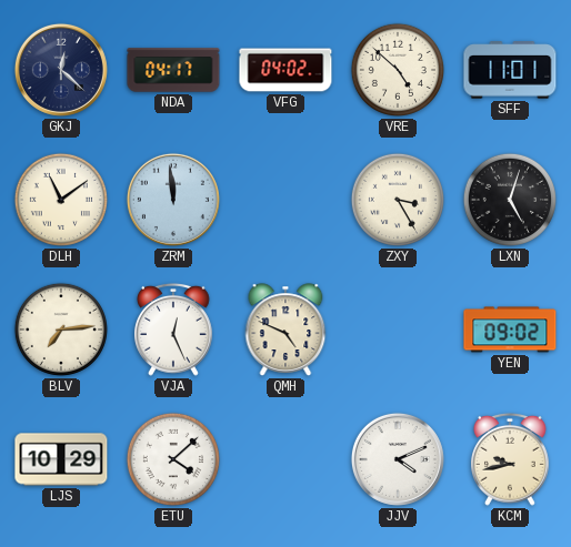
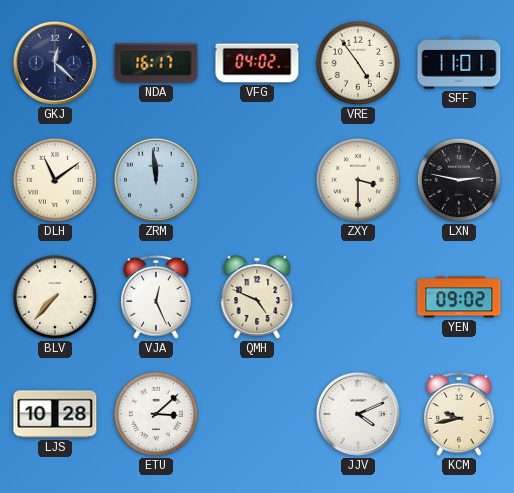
NDA: 04:17 -> 16:17 (156, 63)
VRE: 4:52 -> 4:54 (358, 63)
ZXY: 3:25 -> 3:30 (358, 180)
LXN: 5:03 -> 2:47 (459, 180)
BLV: 7:14 -> 7:37 (55, 297)
LJS: 10:29 -> 10:28 (55, 414)
ETU: 4:08 -> 3:08 (156, 414)
